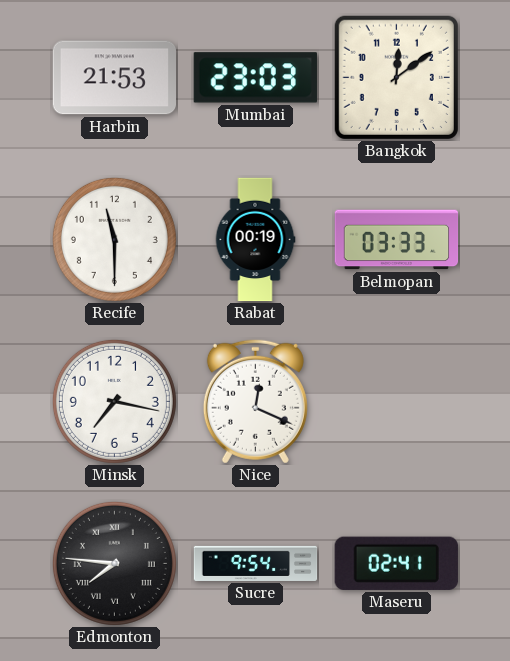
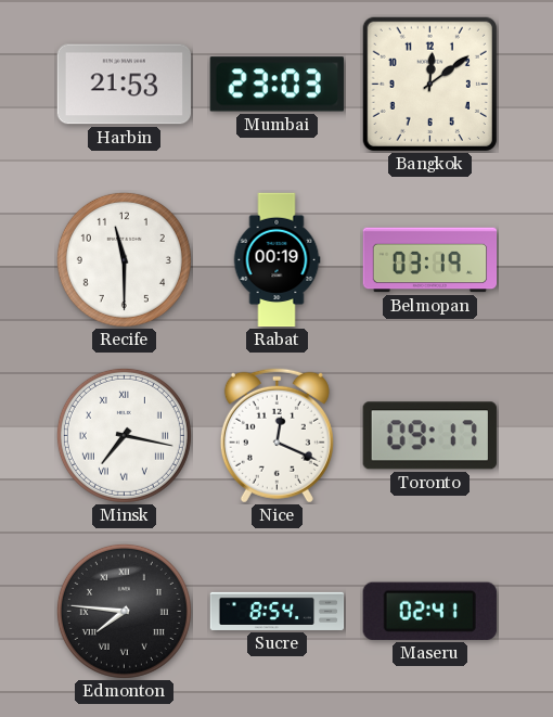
Belmopan: 03:33 -> 03:19 (430, 260)
Minsk numerals: Arabic -> Roman (124, 435)
Toronto: none -> 09:17 (429, 436)
Sucre: 9:54 -> 8:54 (278, 611)
